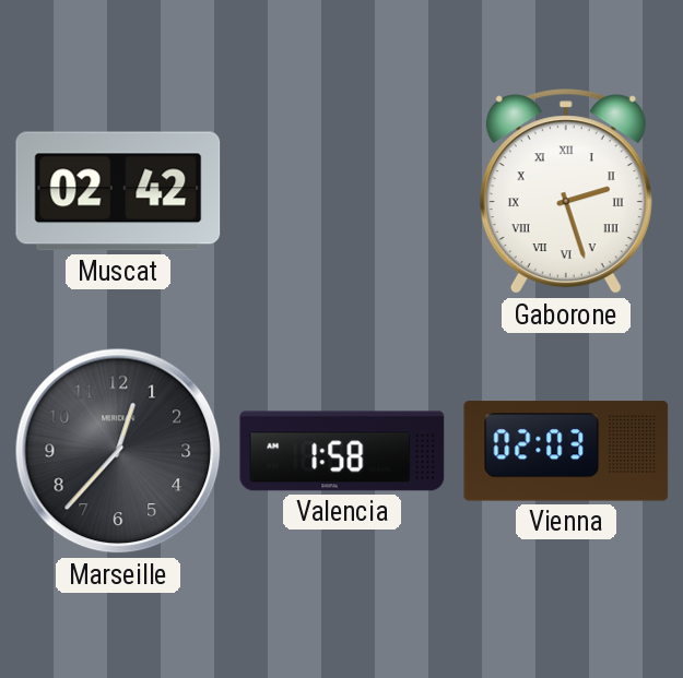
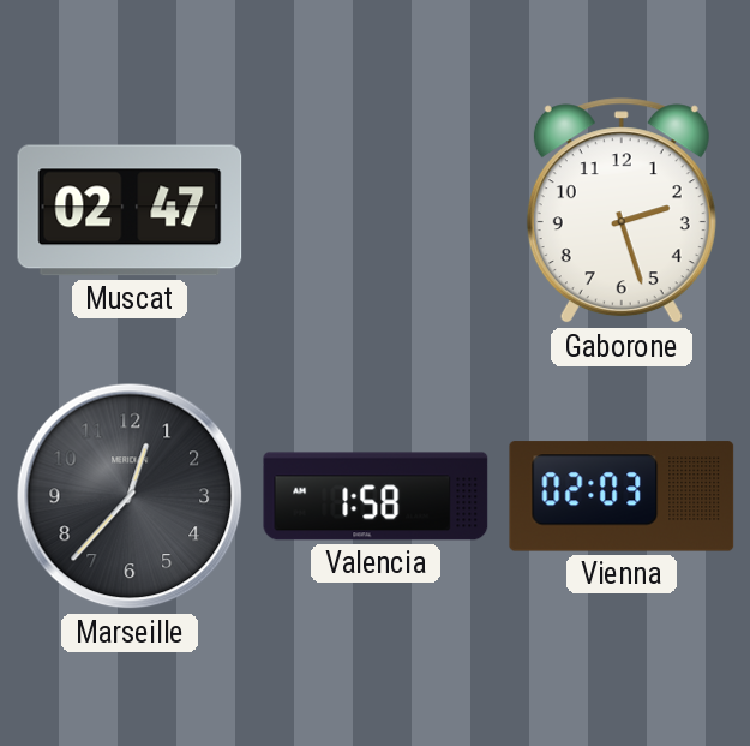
Muscat: 02:42 -> 02:47 (130, 210)
Gaborone numerals: Roman -> Arabic (622, 211)
